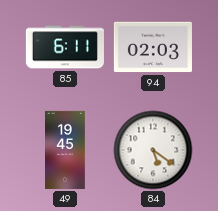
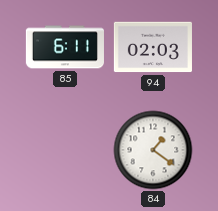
49: 19:45 -> none (65, 150)
84: 5:21 -> 1:21 (153, 150)
